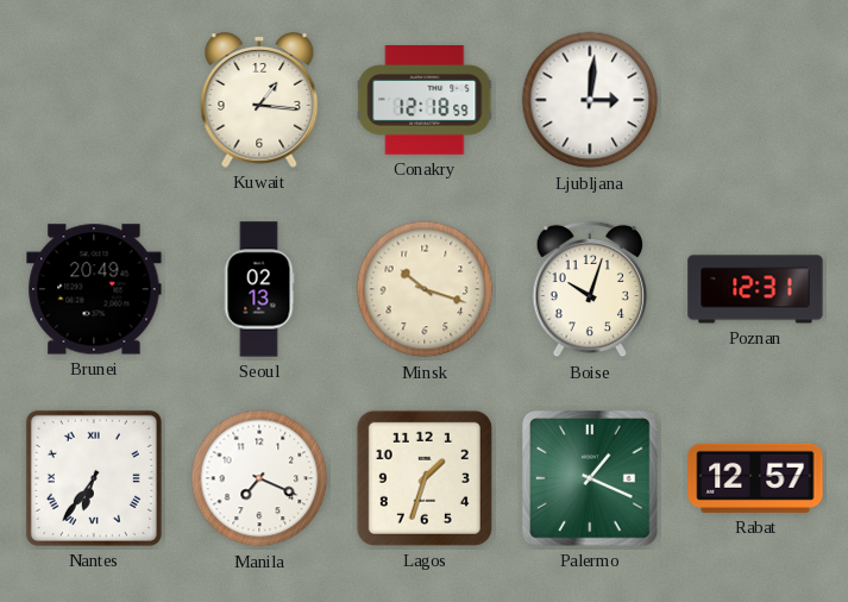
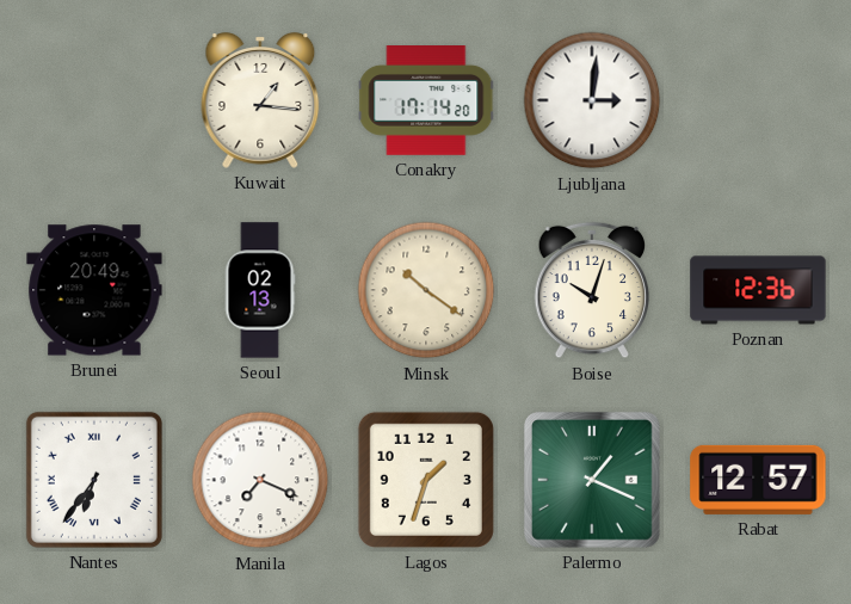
Conakry: 12:18 -> 17:14 (426, 101)
Minsk: 10:18 -> 10:21 (426, 290)
Poznan: 12:31 -> 12:36 (758, 290)
